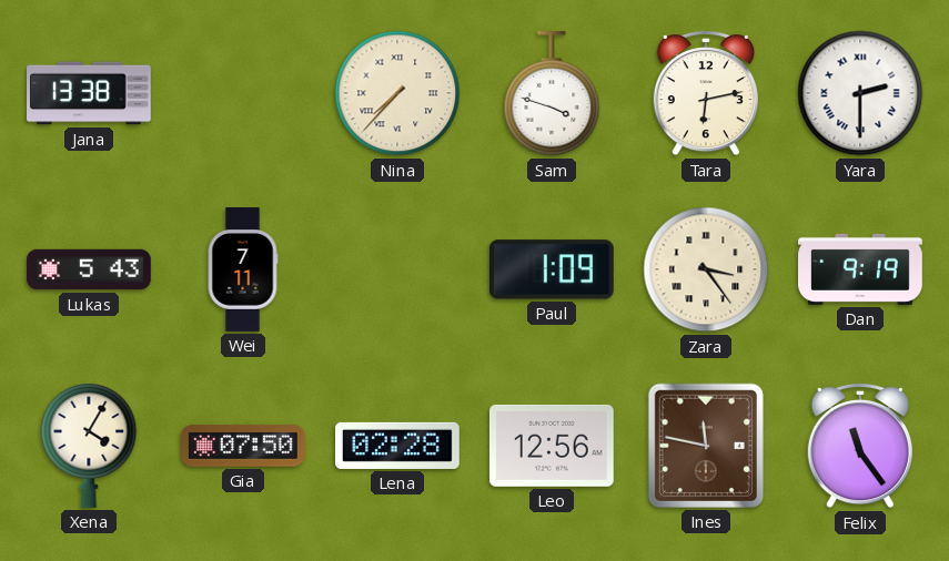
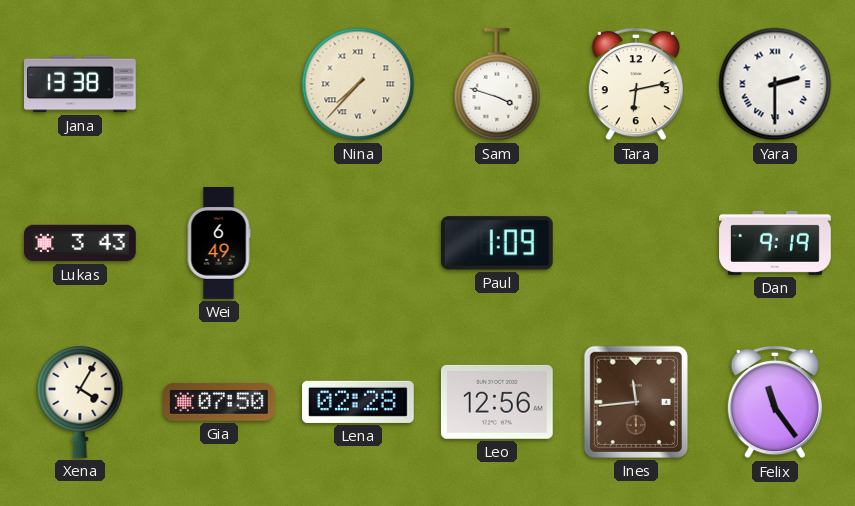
Lukas: 5:43 -> 3:43 (81, 243)
Wei: 7:11 -> 6:49 (219, 243)
Zara: 3:24 -> none (706, 269)
Ines: 11:47 -> 11:44 (636, 402)
